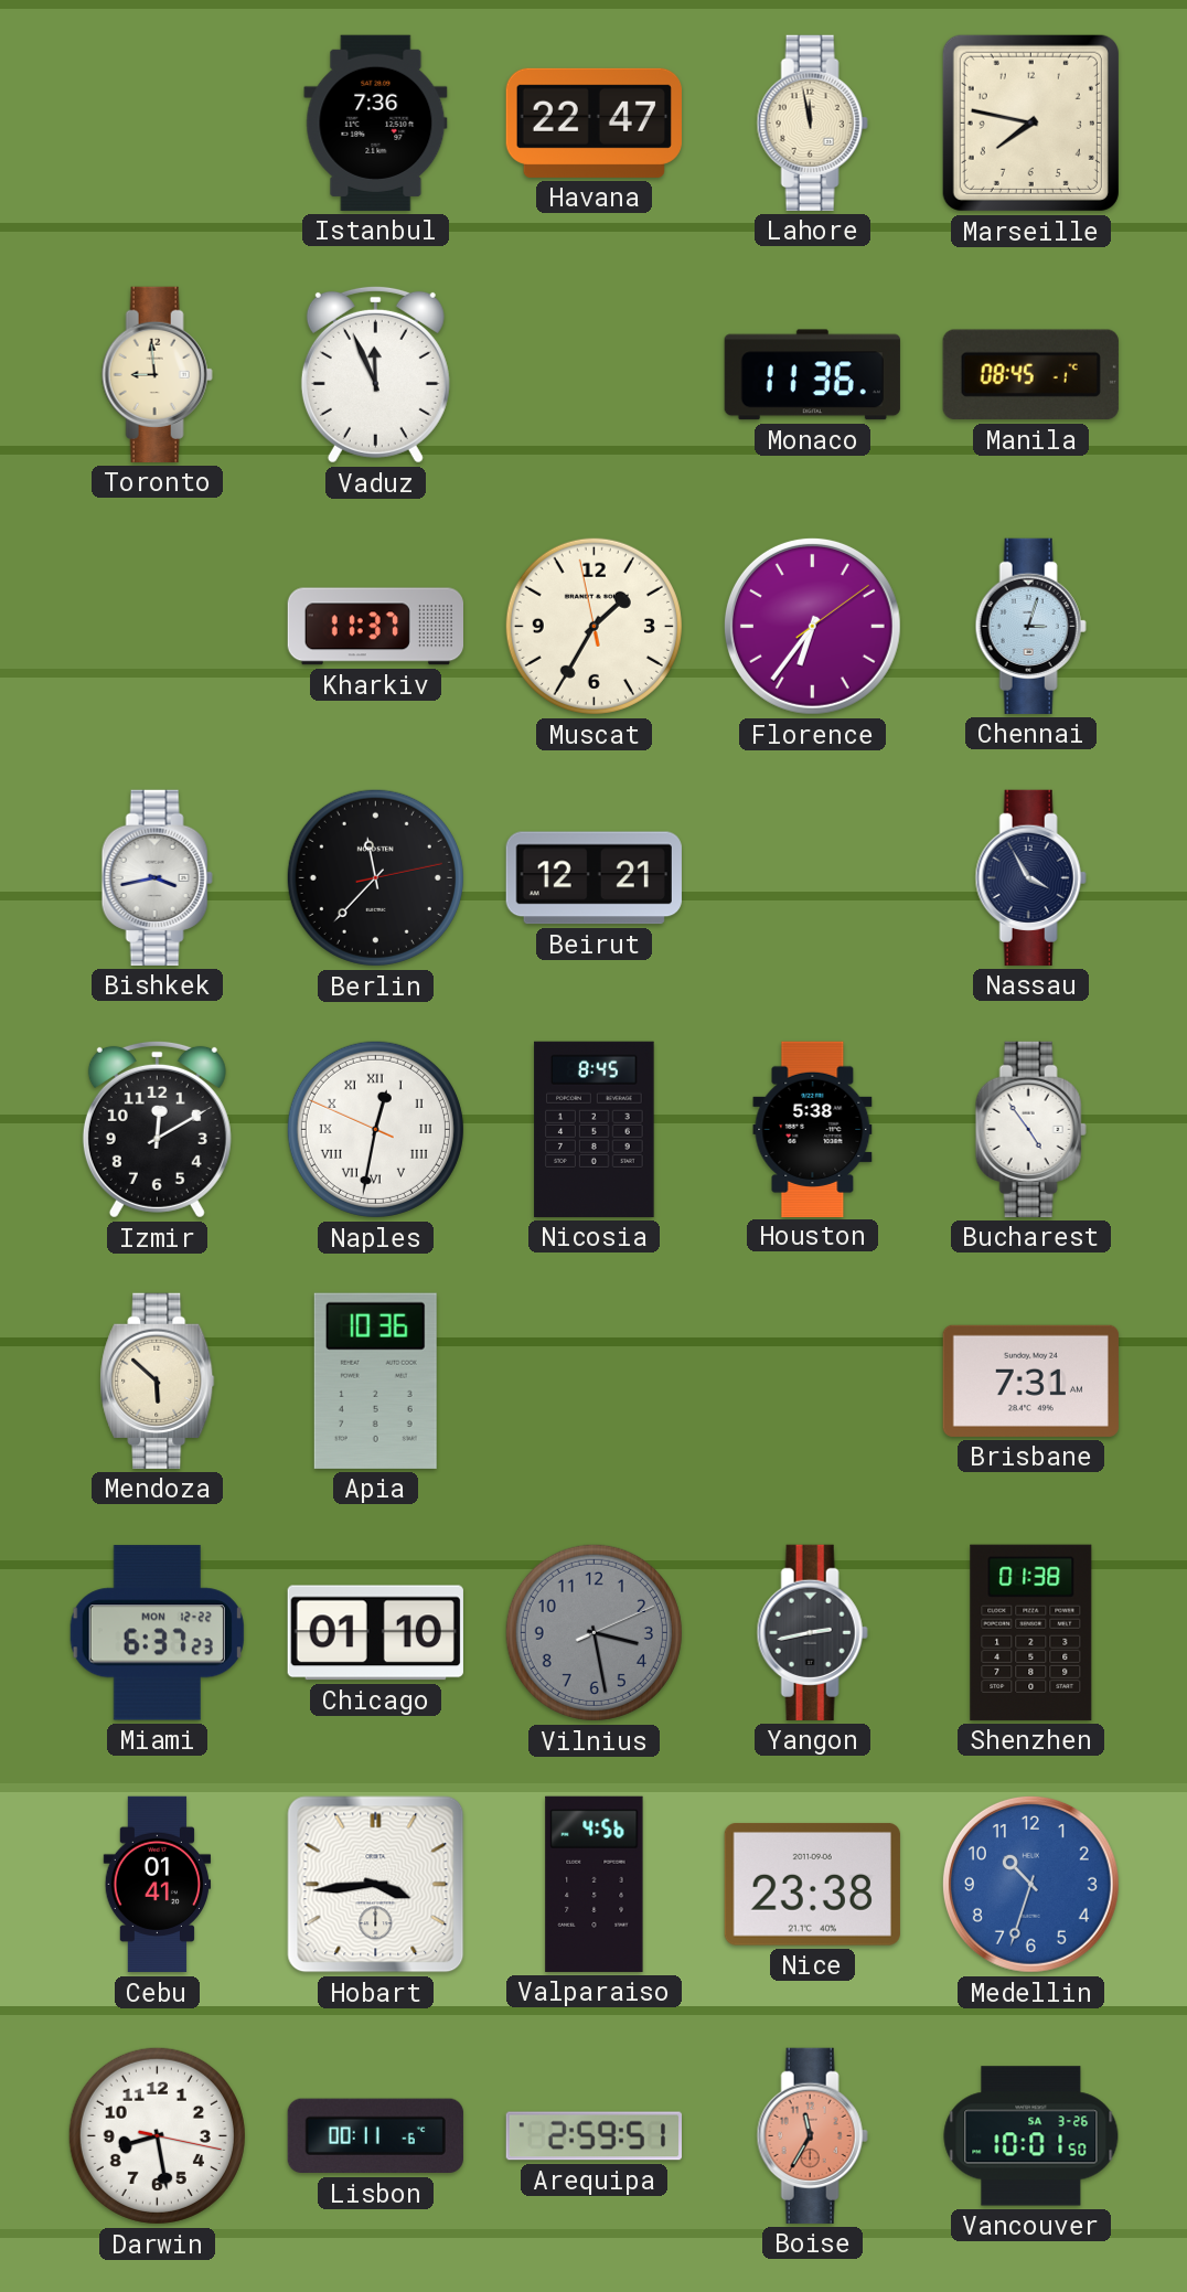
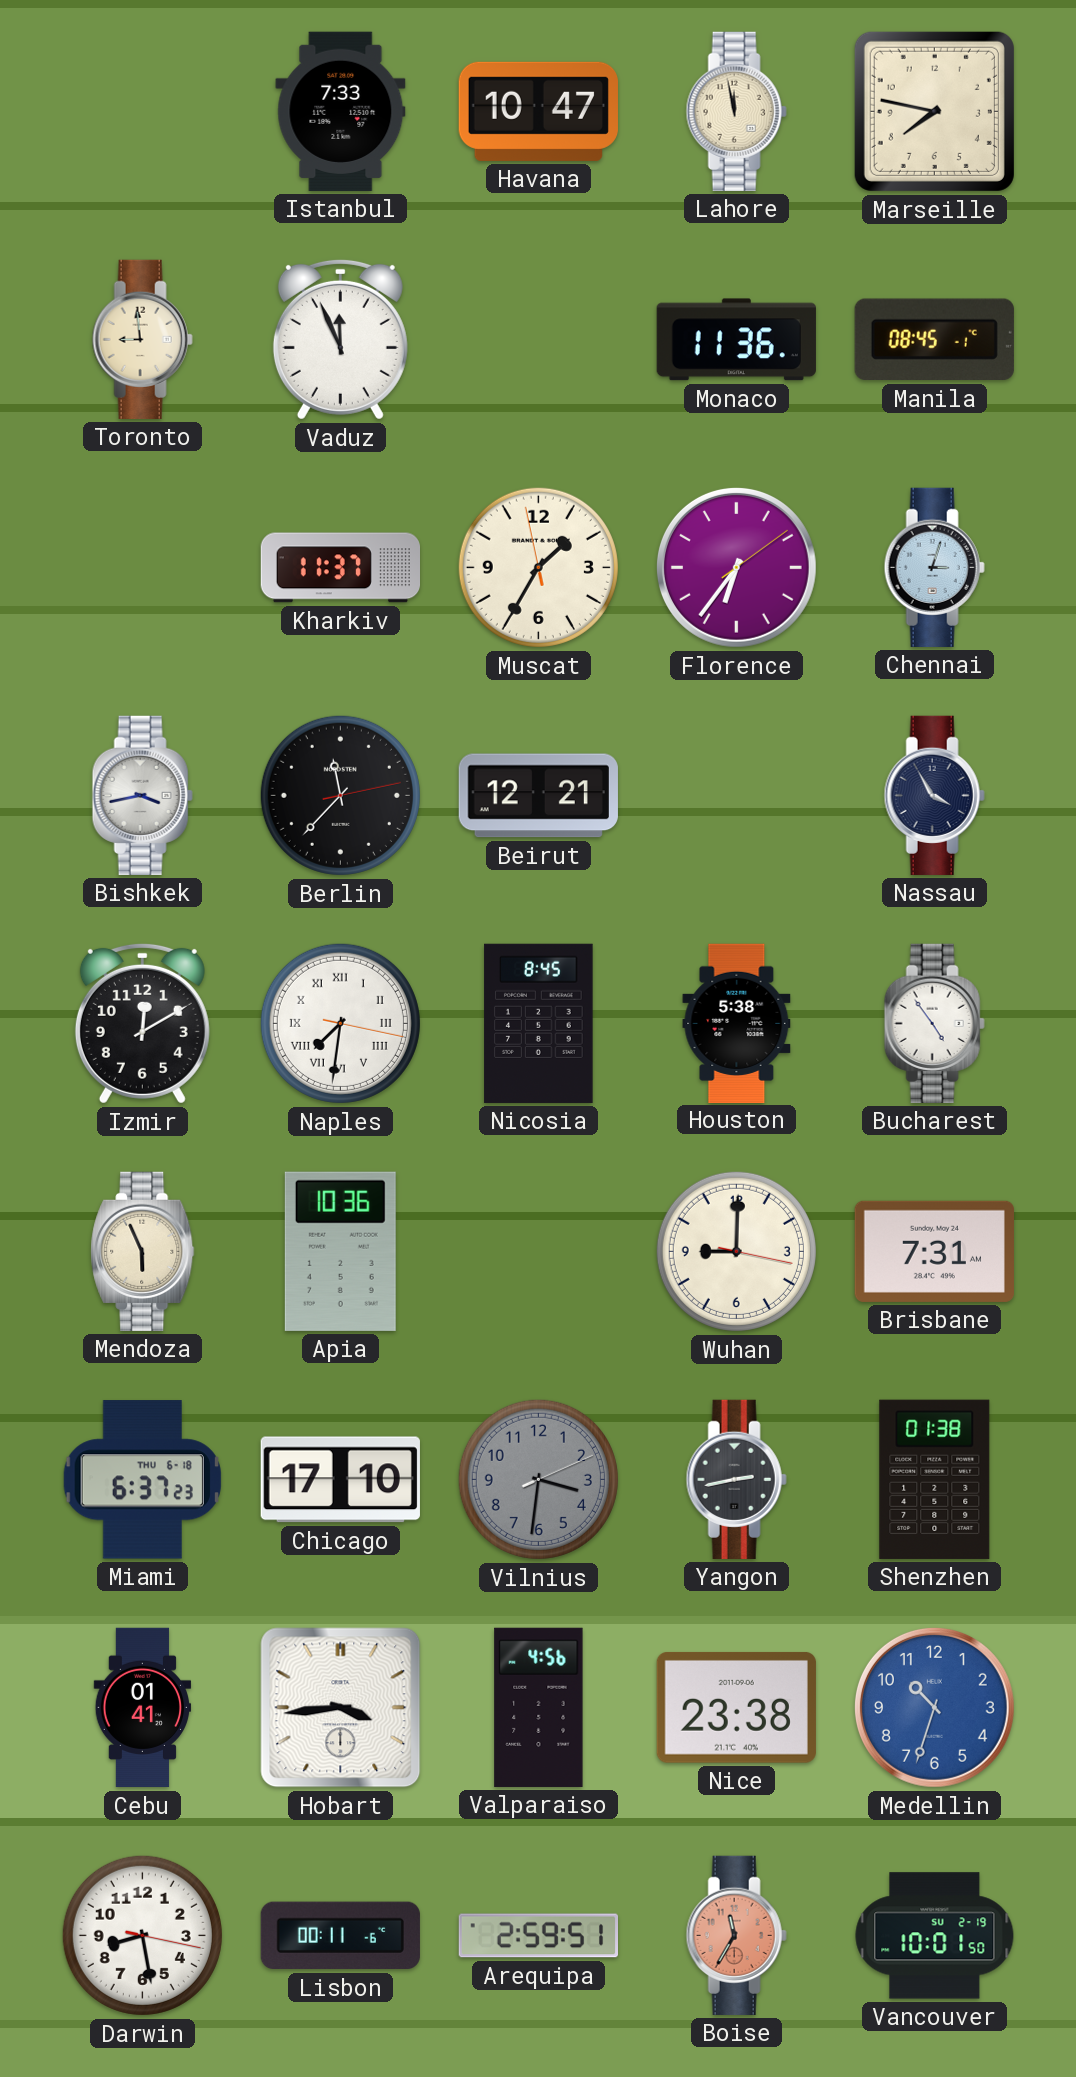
Istanbul: 7:36 -> 7:33 (341, 111)
Havana: 22:47 -> 10:47 (538, 111)
Naples: 12:31 -> 7:31 (340, 1023)
Mendoza: 5:52 -> 5:56 (143, 1251)
Wuhan: none -> 9:00 (736, 1251)
Miami date: MON 12-22 -> THU 6-18 (142, 1480)
Chicago: 01:10 -> 17:10 (340, 1480)
Vilnius: 3:28 -> 3:31 (538, 1479)
Vancouver date: SA 3-26 -> SU 2-19 (935, 1936)
